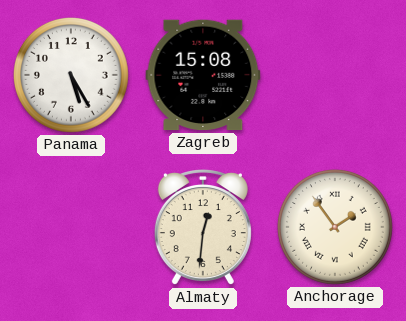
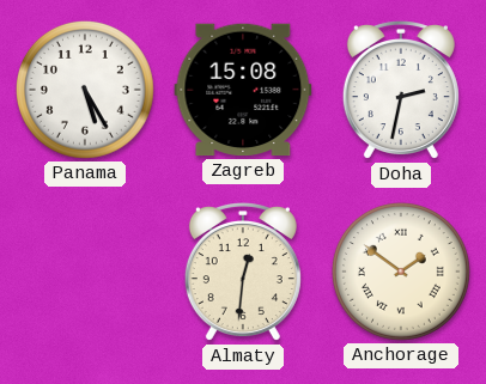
Doha: none -> 2:32 (401, 91)
Anchorage: 1:54 -> 1:51 (401, 272)
